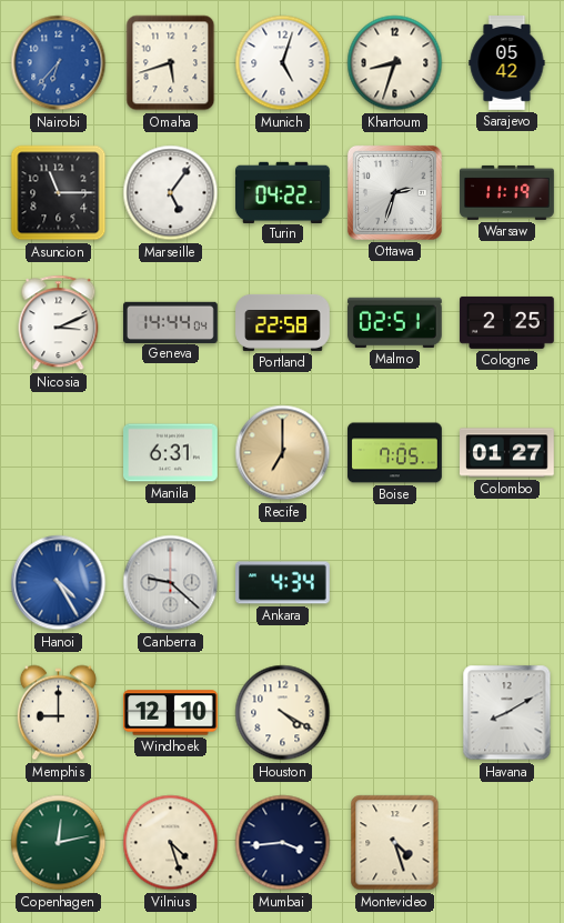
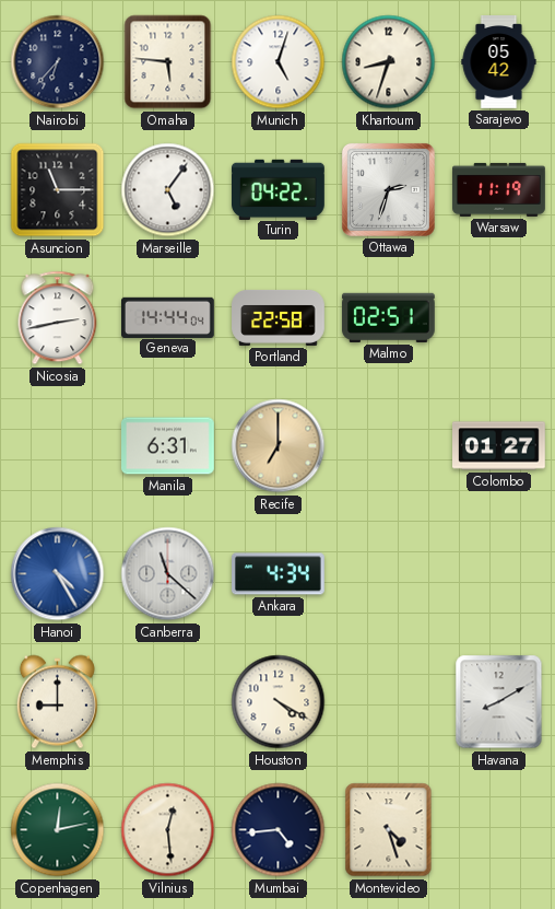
Nairobi dial: blue -> navy (58, 62)
Omaha: 5:42 -> 5:46 (168, 62)
Nicosia: 3:11 -> 2:43 (58, 318)
Cologne: 2:25 -> none (507, 322)
Boise: 7:05 -> none (395, 453)
Canberra: 9:22 -> 11:22 (168, 574)
Windhoek: 12:10 -> none (171, 713)
Vilnius: 4:27 -> 12:29 (168, 830)
Mumbai: 3:44 -> 4:44 (279, 830)
